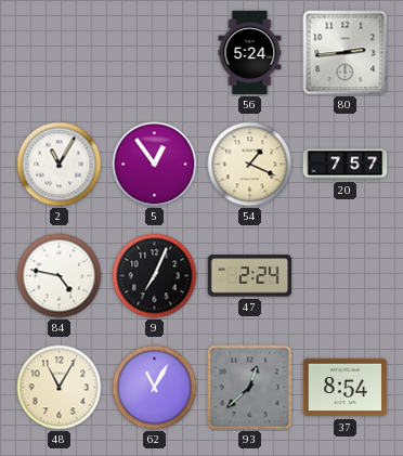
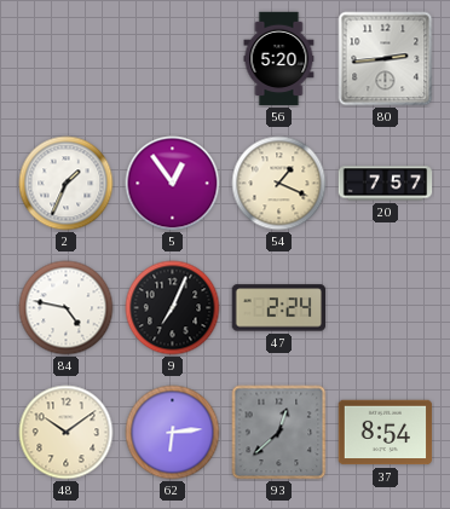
56: 5:24 -> 5:20 (279, 59)
2: 11:05 -> 1:34 (67, 184)
48: 11:05 -> 10:09 (67, 433)
62: 11:05 -> 6:14 (173, 433)
